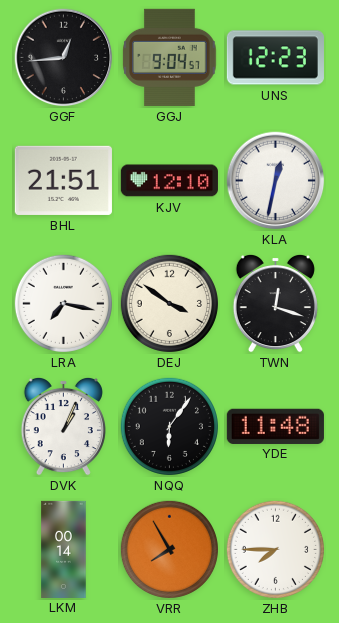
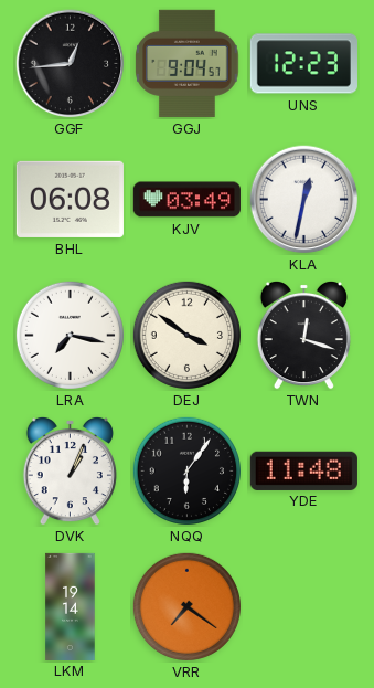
BHL: 21:51 -> 06:08 (70, 199)
KJV: 12:10 -> 03:49 (186, 200)
LKM: 00:14 -> 19:14 (71, 606)
VRR: 7:55 -> 7:21 (186, 606)
ZHB: 7:45 -> none (275, 549)
